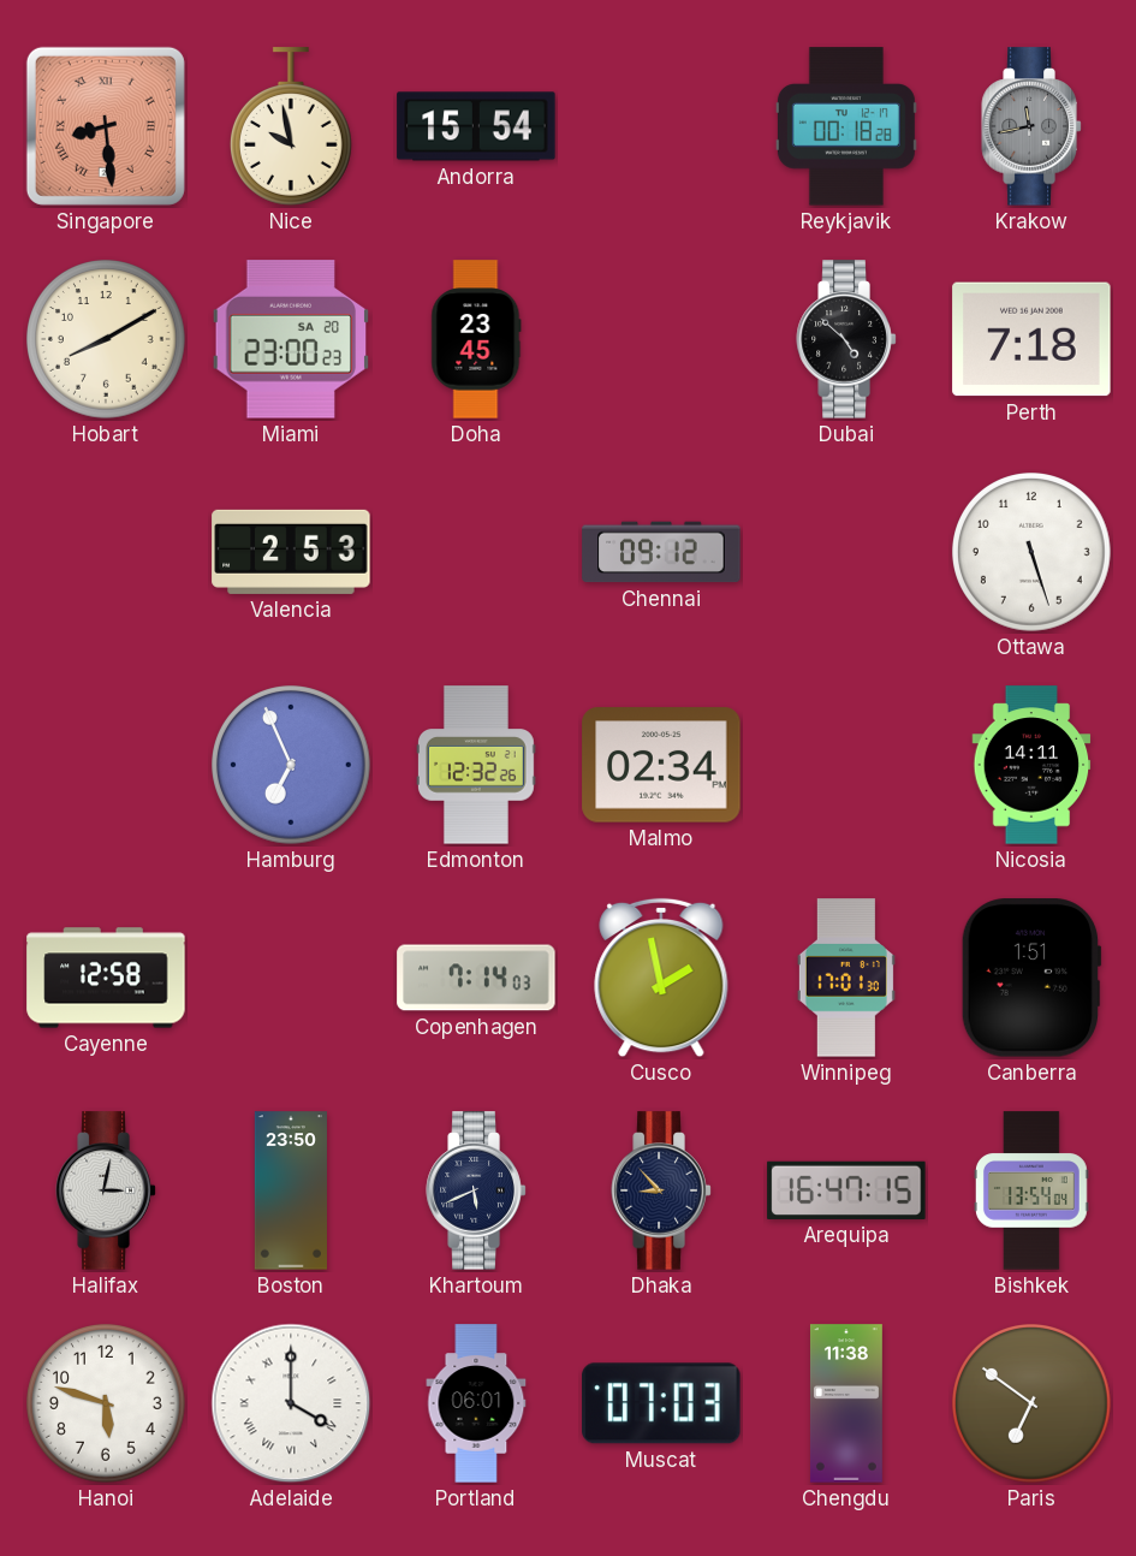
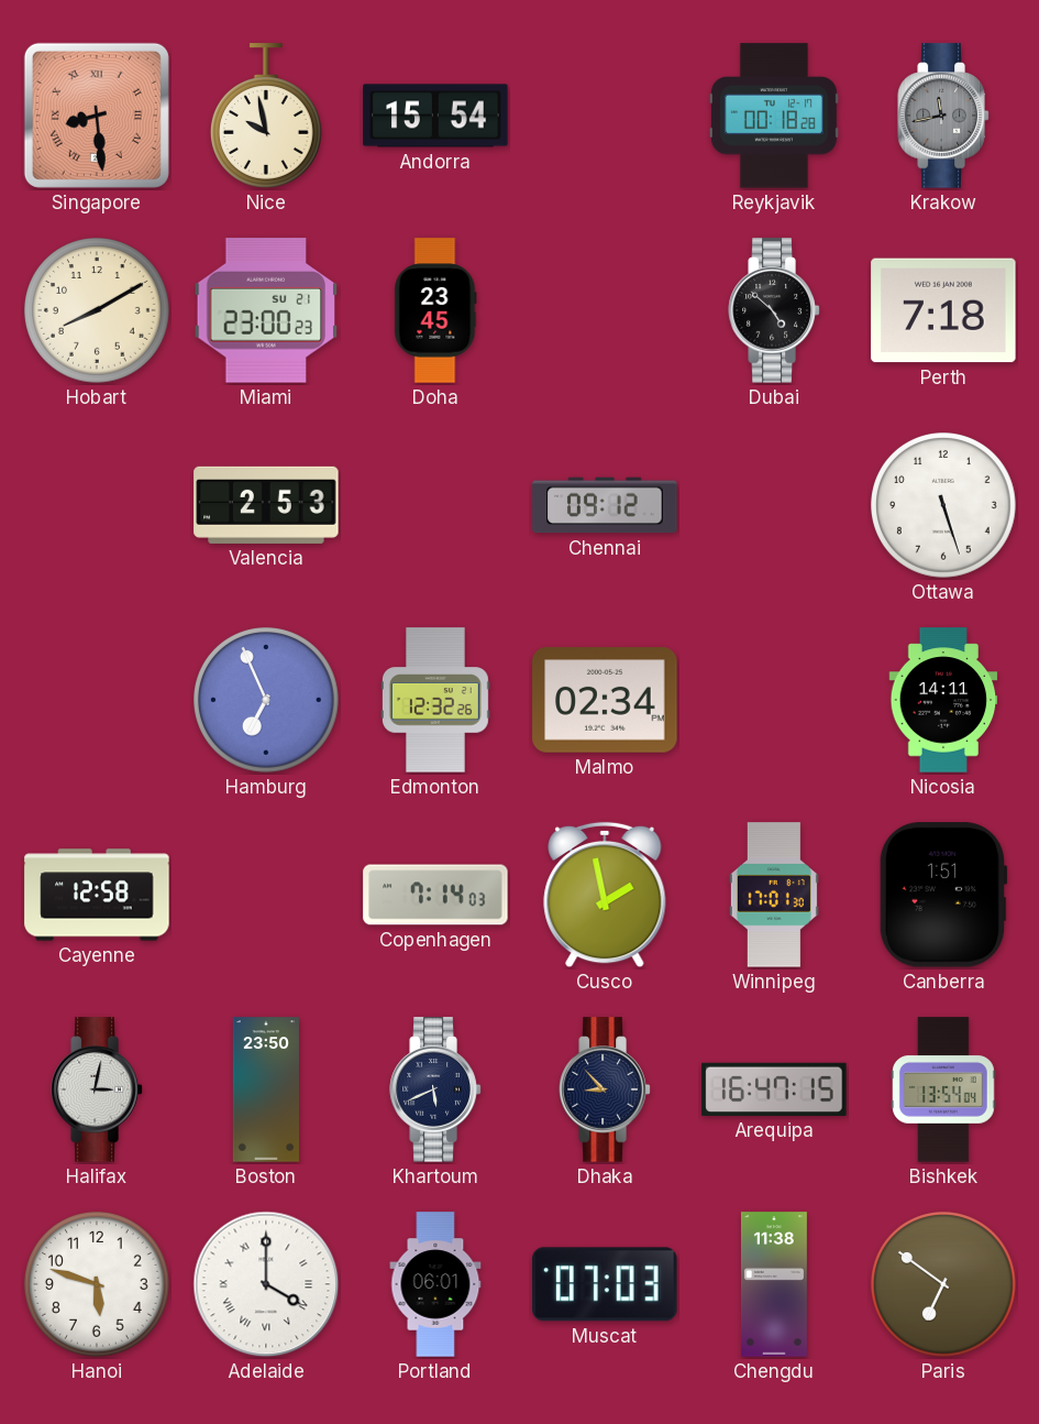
Miami date: SA 20 -> SU 21 (266, 310)
